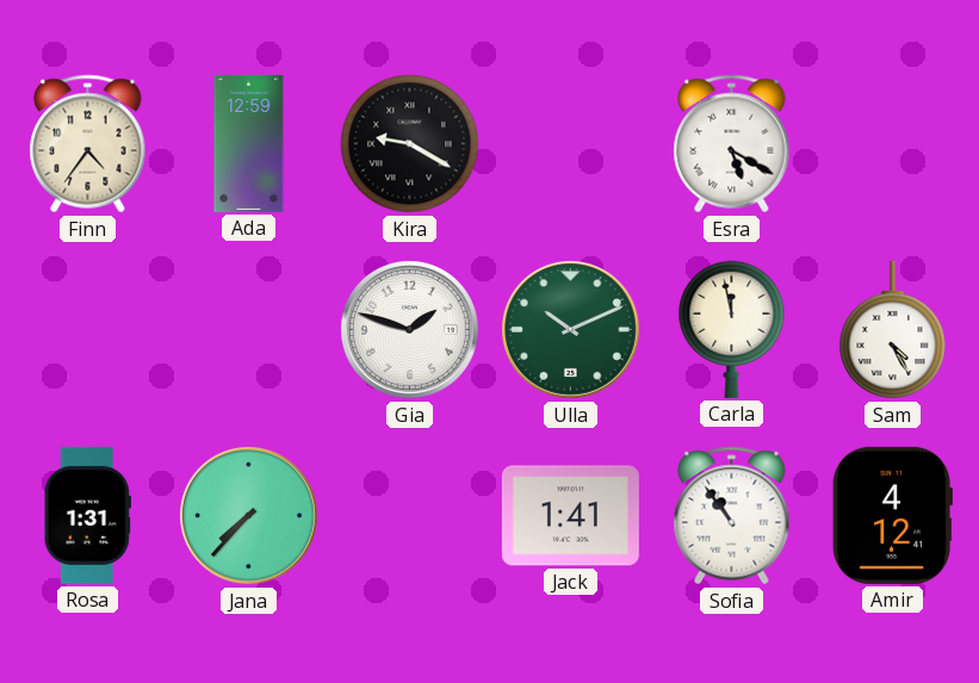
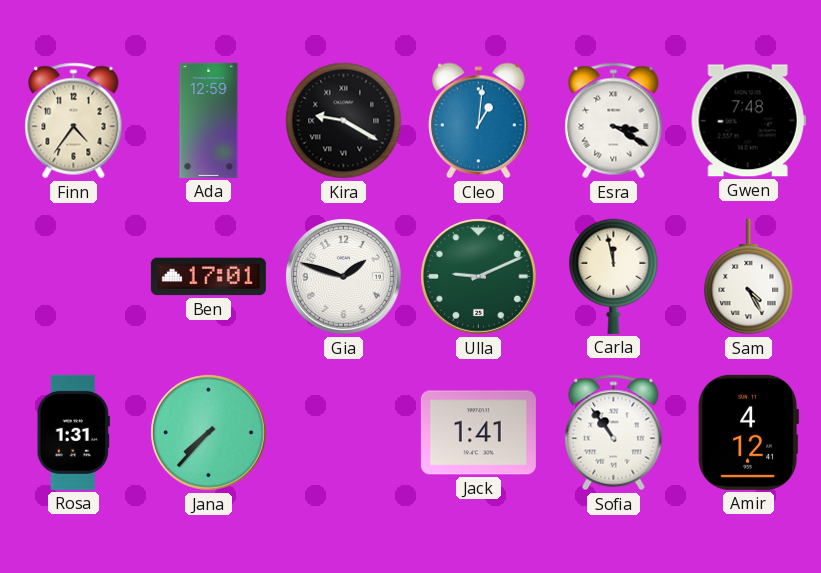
Cleo: none -> 1:01 (479, 121)
Esra: 5:20 -> 3:20 (614, 121)
Gwen: none -> 7:48 (748, 121)
Ben: none -> 17:01 (208, 277)
Ulla: 10:11 -> 9:11 (479, 277)
